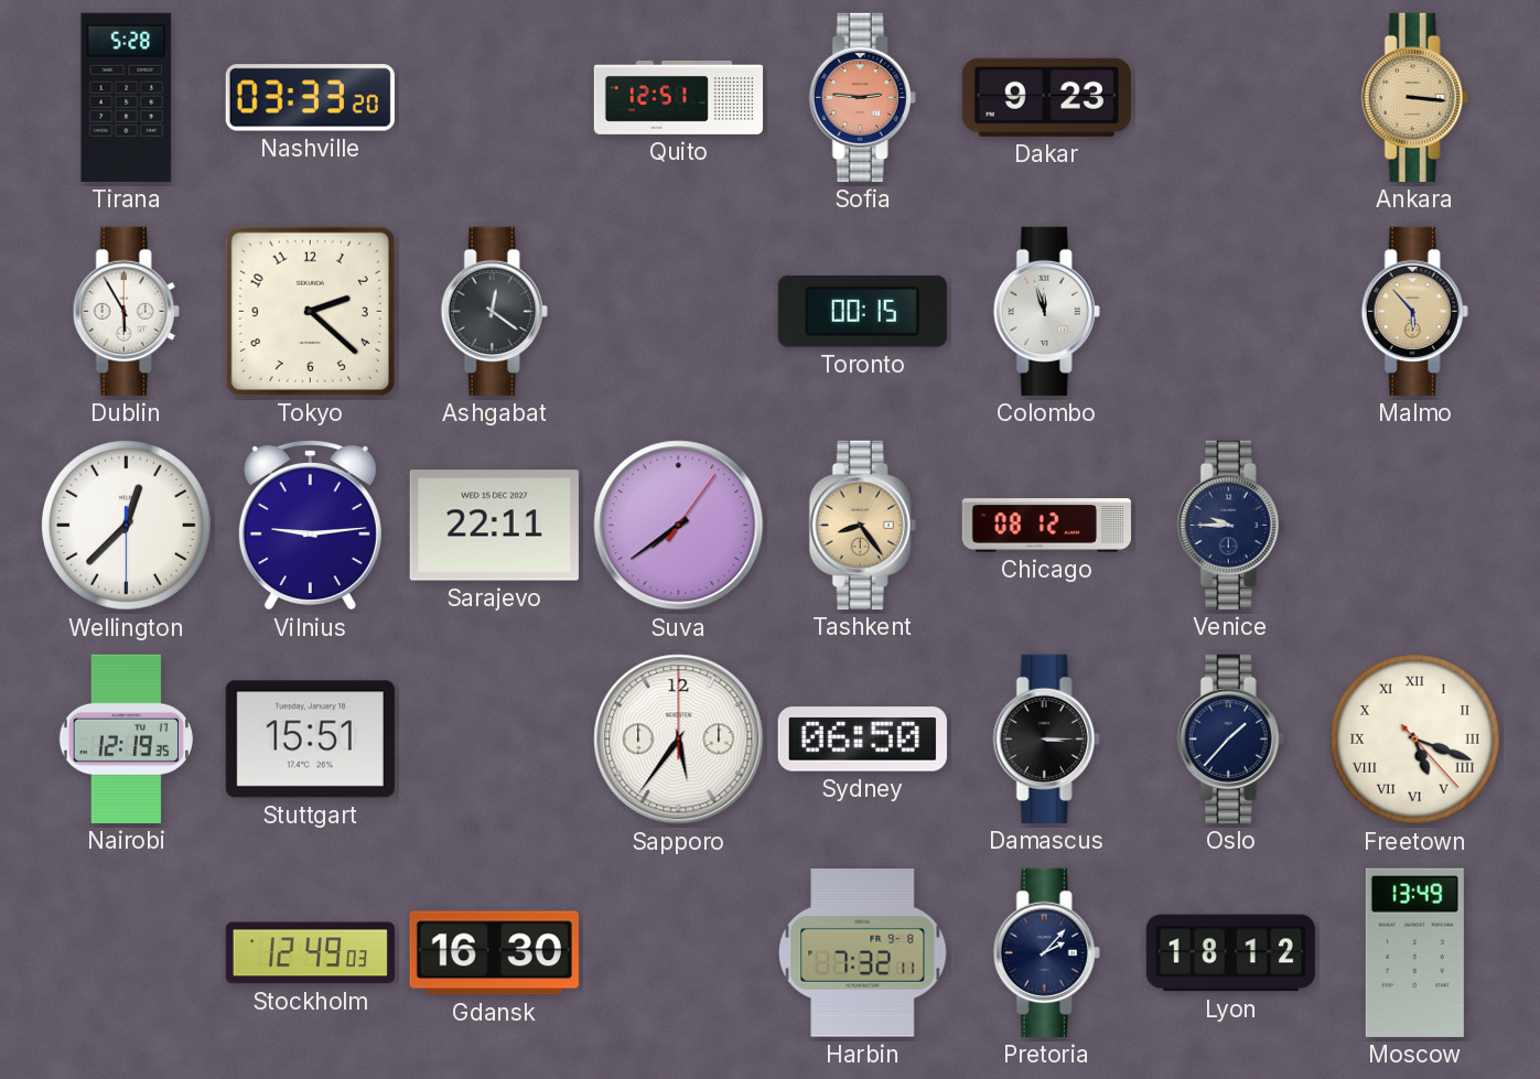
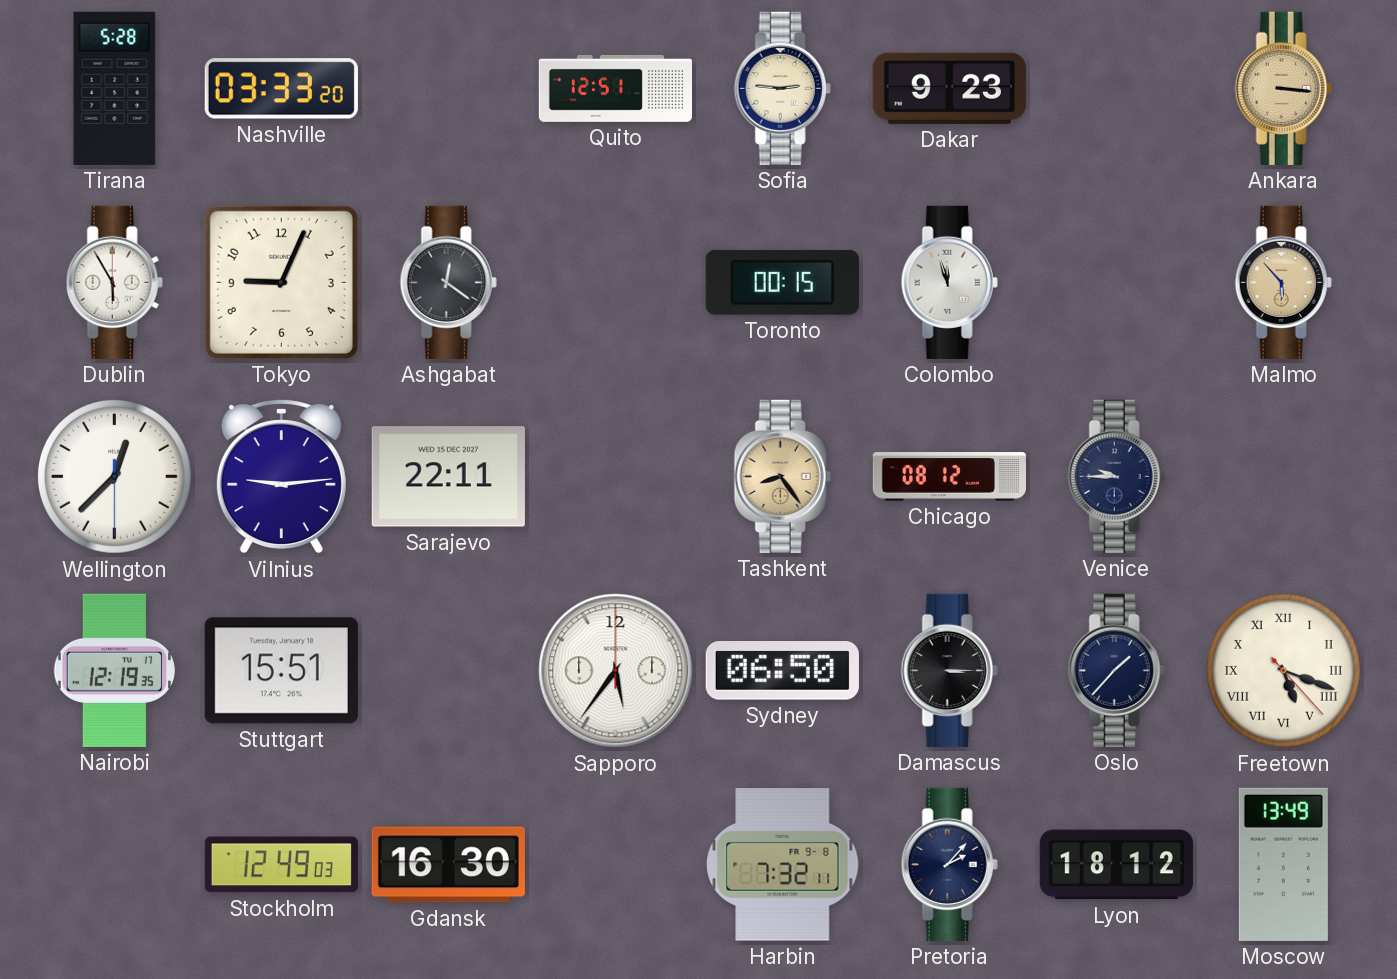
Sofia dial: salmon -> cream (782, 88)
Tokyo: 2:22 -> 9:04 (281, 282)
Suva: 7:39 -> none (679, 526)
